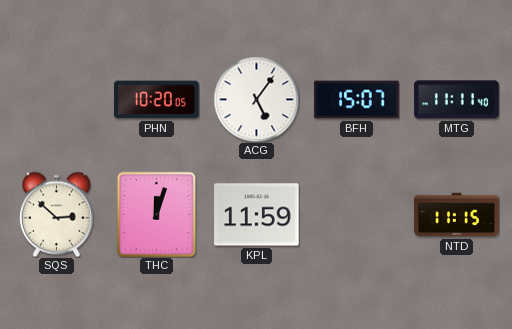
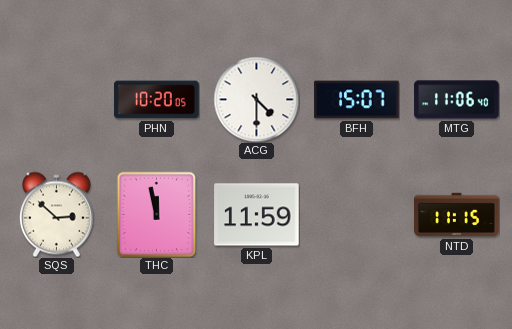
ACG: 5:06 -> 4:30 (256, 99)
MTG: 11:11 -> 11:06 (457, 100)
THC: 12:03 -> 11:58 (157, 214)
